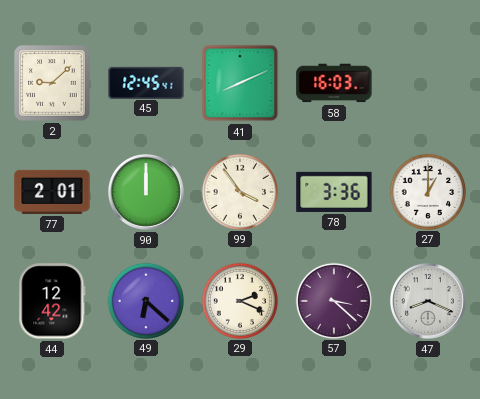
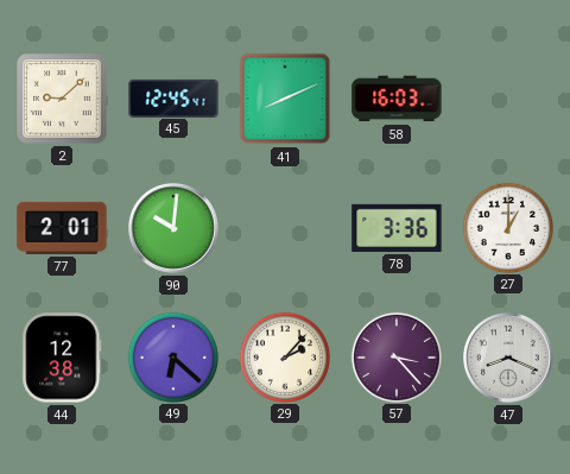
90: 12:00 -> 10:01 (175, 229)
99: 3:54 -> none (239, 191)
44: 12:42 -> 12:38 (62, 358)
29: 2:19 -> 2:07 (284, 356)
57: 3:22 -> 3:23 (395, 356)
